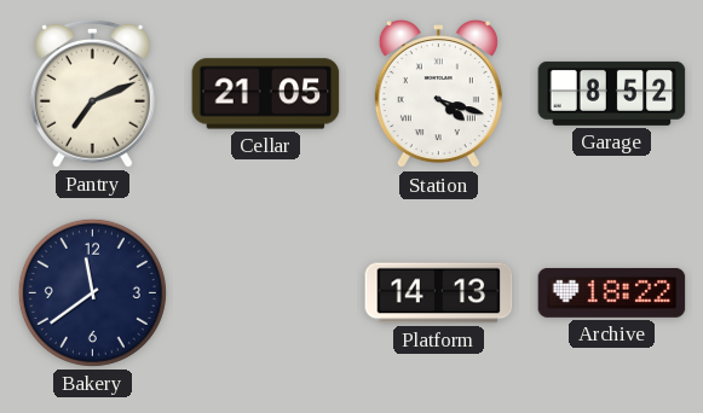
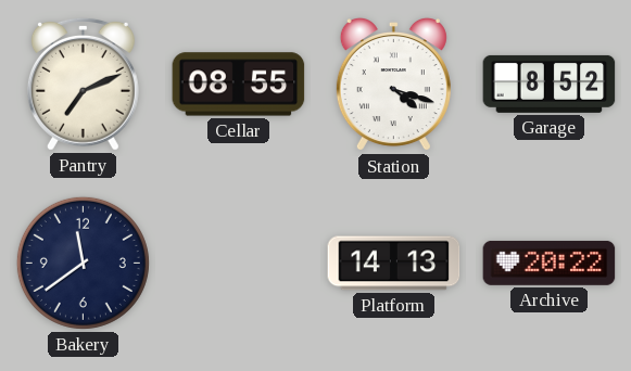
Cellar: 21:05 -> 08:55 (239, 85)
Archive: 18:22 -> 20:22 (550, 263)
